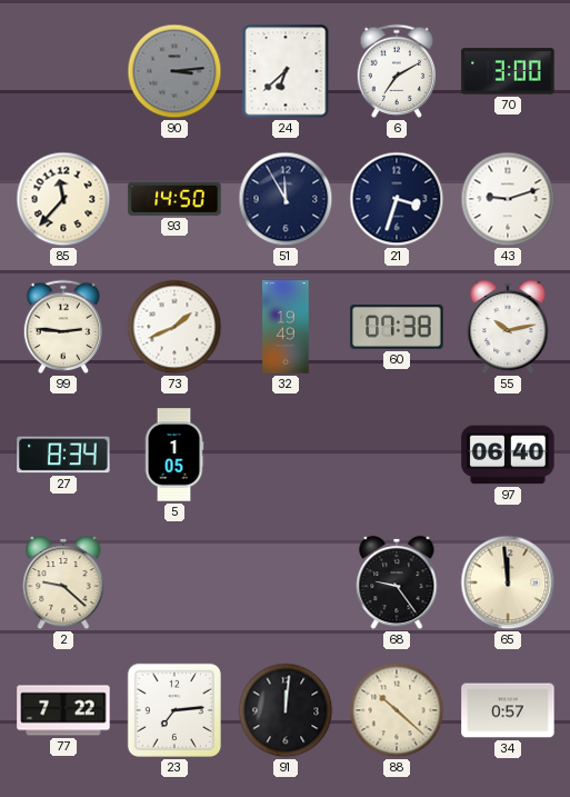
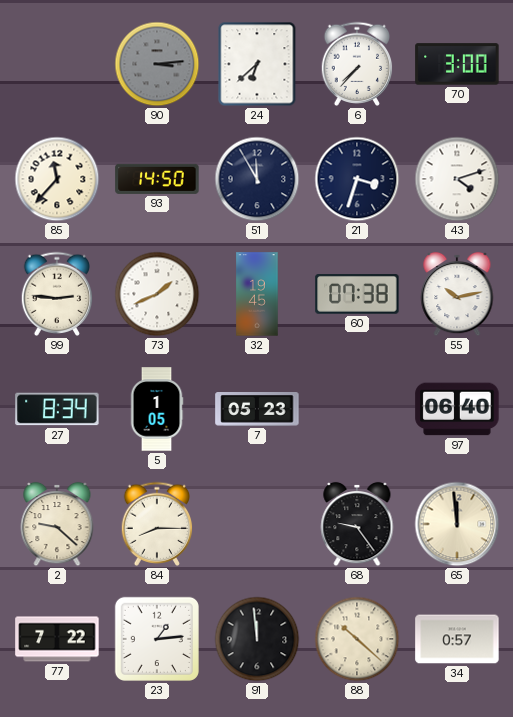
6: 7:10 -> 7:37 (357, 64)
43: 9:12 -> 4:12 (457, 179)
32: 19:49 -> 19:45 (257, 294)
7: none -> 05:23 (257, 410)
84: none -> 8:15 (157, 524)
23: 7:14 -> 1:14 (157, 639)
91: 12:01 -> 11:59 (257, 639)
